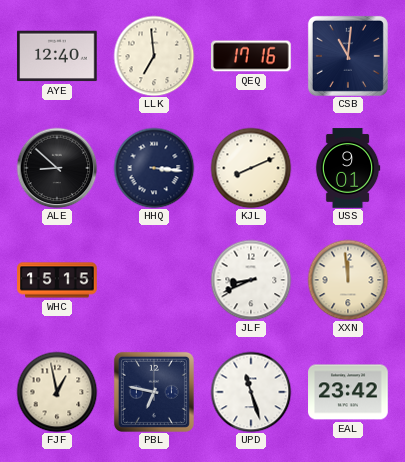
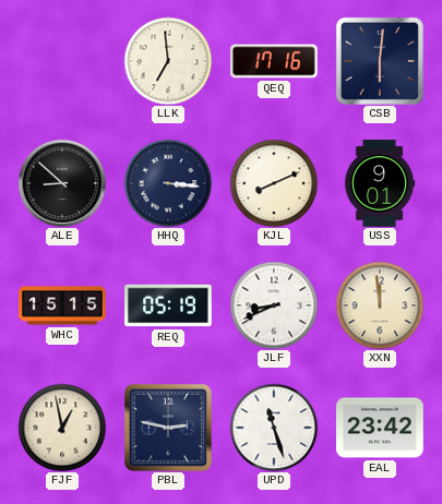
AYE: 12:40 -> none (57, 56)
CSB: 11:01 -> 6:01 (380, 61)
REQ: none -> 05:19 (168, 305)
PBL: 6:47 -> 2:47 (168, 428)
